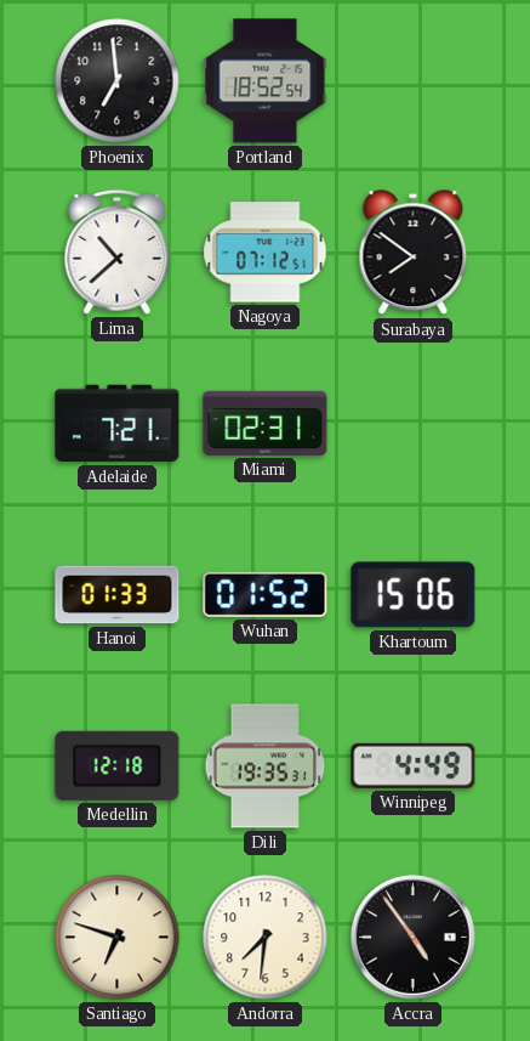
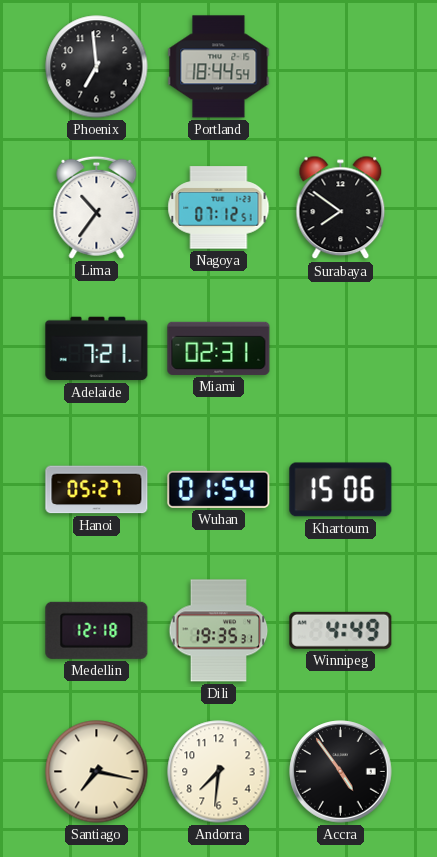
Portland: 18:52 -> 18:44 (219, 67)
Lima: 10:38 -> 10:36 (97, 207)
Hanoi: 01:33 -> 05:27 (97, 490)
Wuhan: 01:52 -> 01:54 (219, 489)
Santiago: 6:48 -> 7:17 (97, 772)
